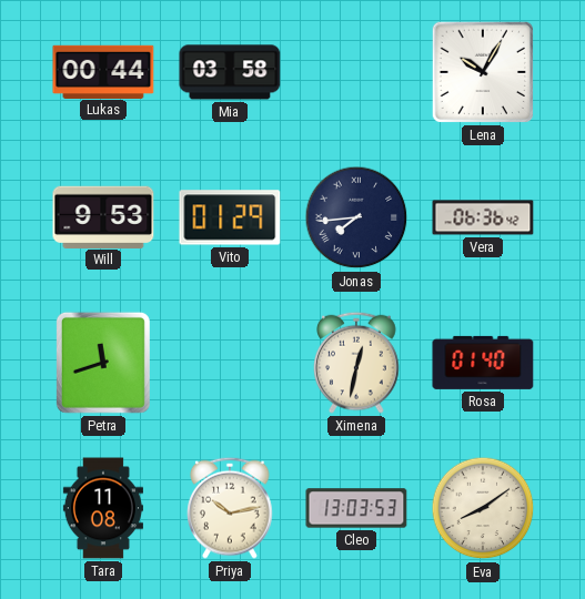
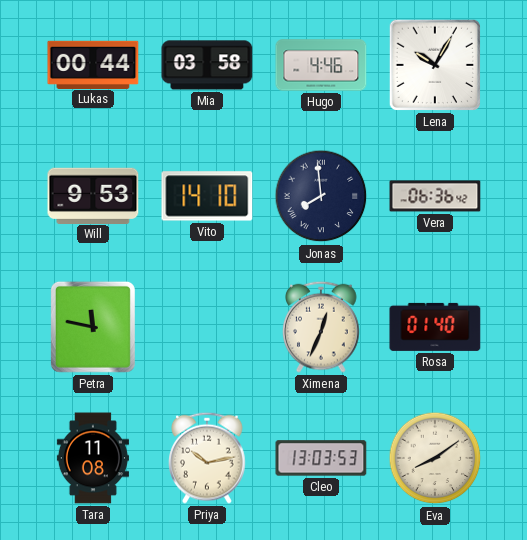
Hugo: none -> 4:46 (321, 65)
Vito: 01:29 -> 14:10 (207, 196)
Jonas: 7:44 -> 7:59 (321, 196)
Petra: 11:42 -> 11:47 (93, 327)
Ximena: 12:32 -> 12:34 (321, 327)
